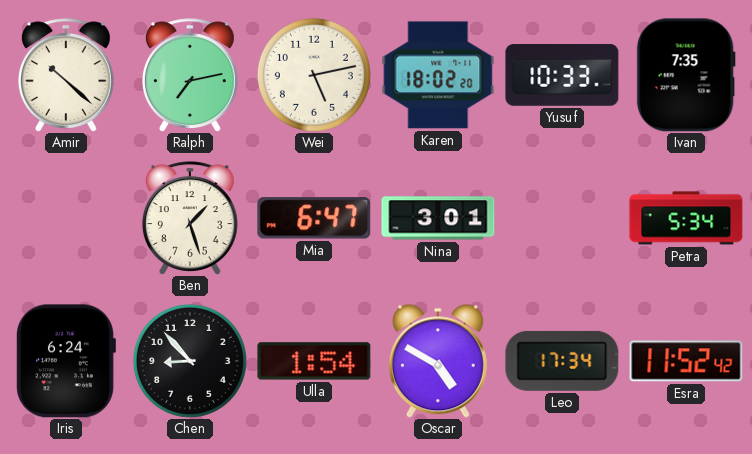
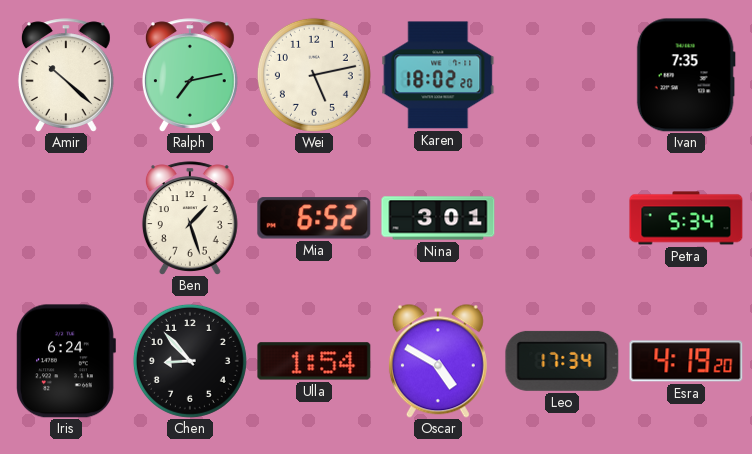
Yusuf: 10:33 -> none (562, 75)
Mia: 6:47 -> 6:52 (314, 218)
Esra: 11:52 -> 4:19 (686, 361)
